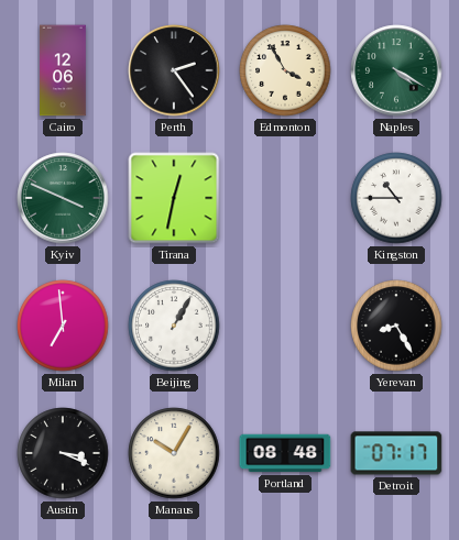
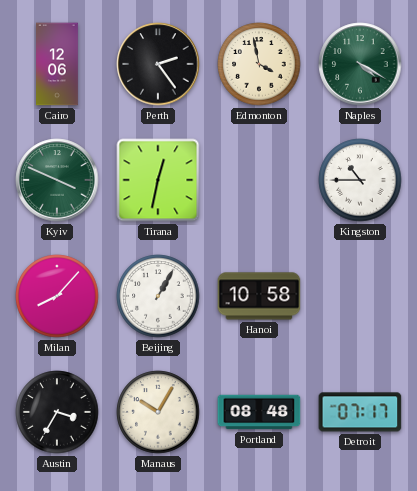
Edmonton: 3:55 -> 3:58 (259, 64)
Milan: 6:59 -> 8:07 (57, 296)
Hanoi: none -> 10:58 (259, 296)
Yerevan: 8:25 -> none (396, 326)
Austin: 3:19 -> 3:35 (57, 412)
